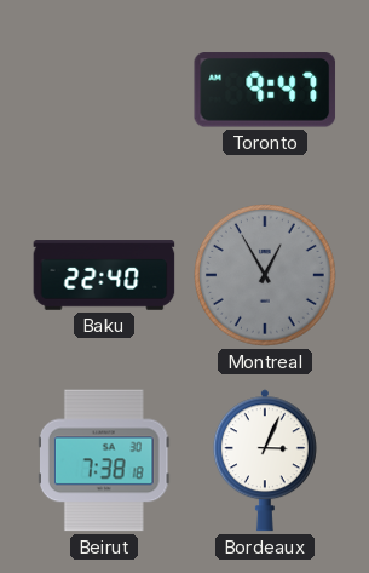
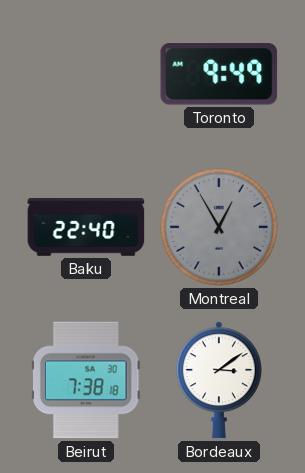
Toronto: 9:47 -> 9:49 (219, 74)
Bordeaux: 3:04 -> 3:09 (219, 380)
